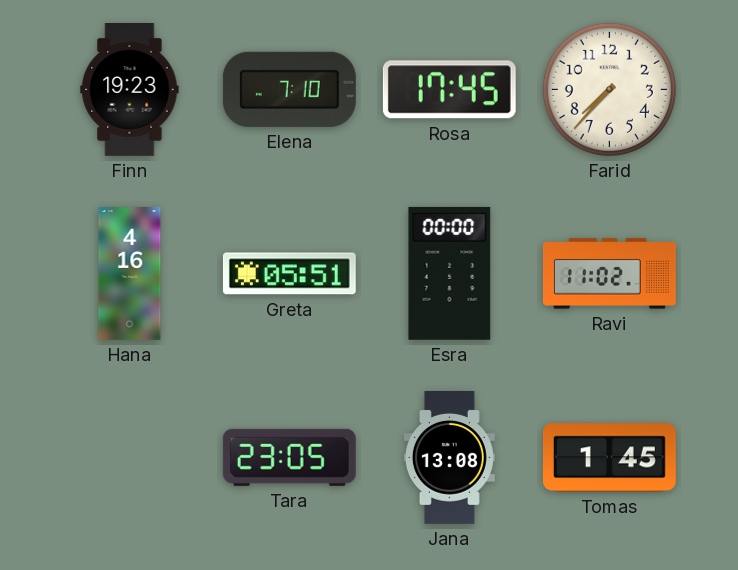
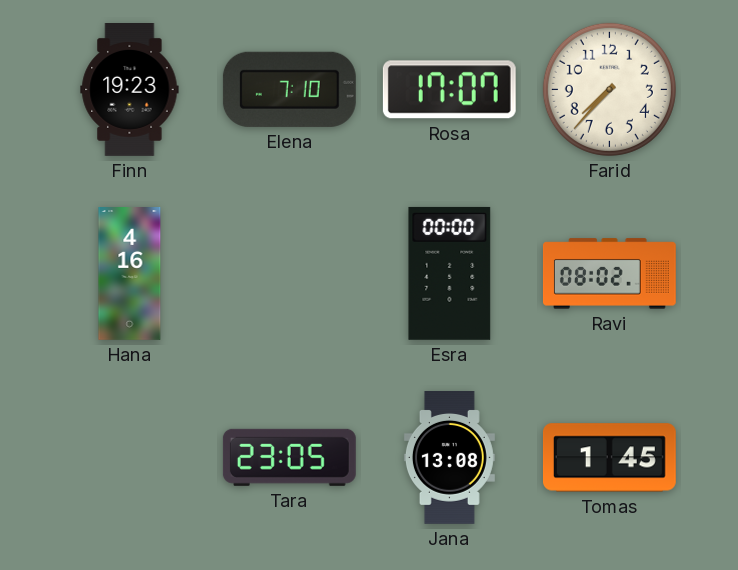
Rosa: 17:45 -> 17:07 (449, 90)
Greta: 05:51 -> none (289, 274)
Ravi: 11:02 -> 08:02 (609, 274)
